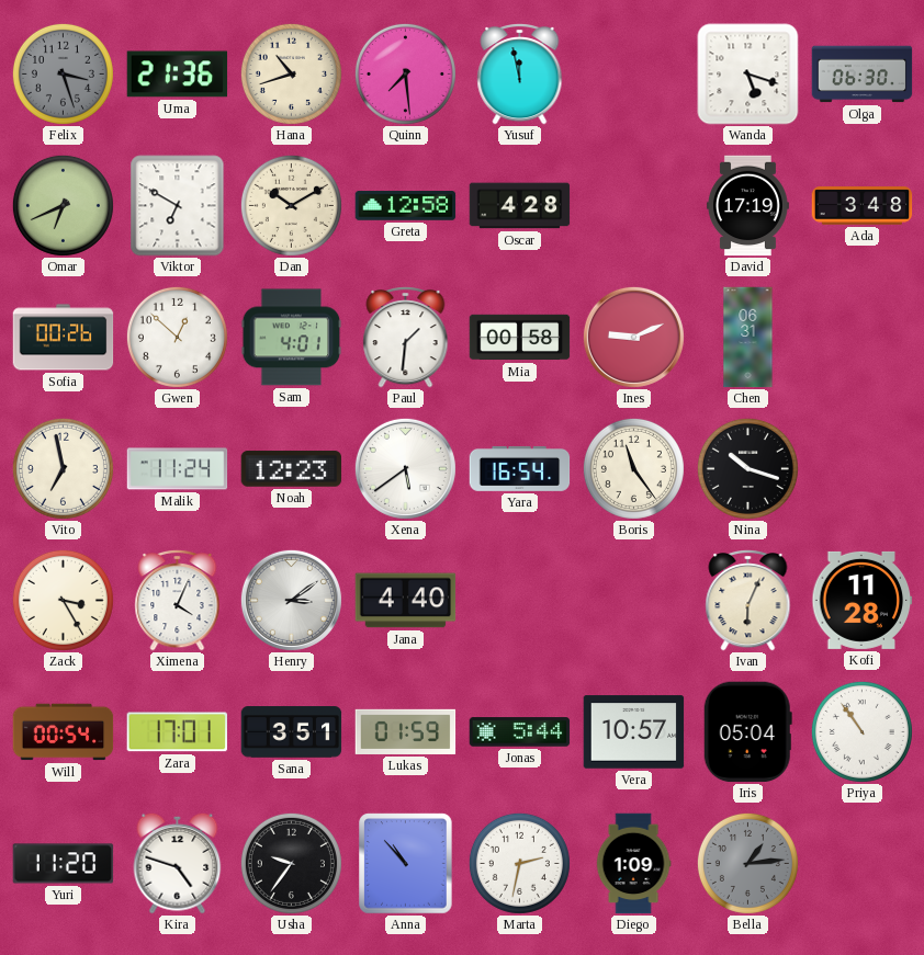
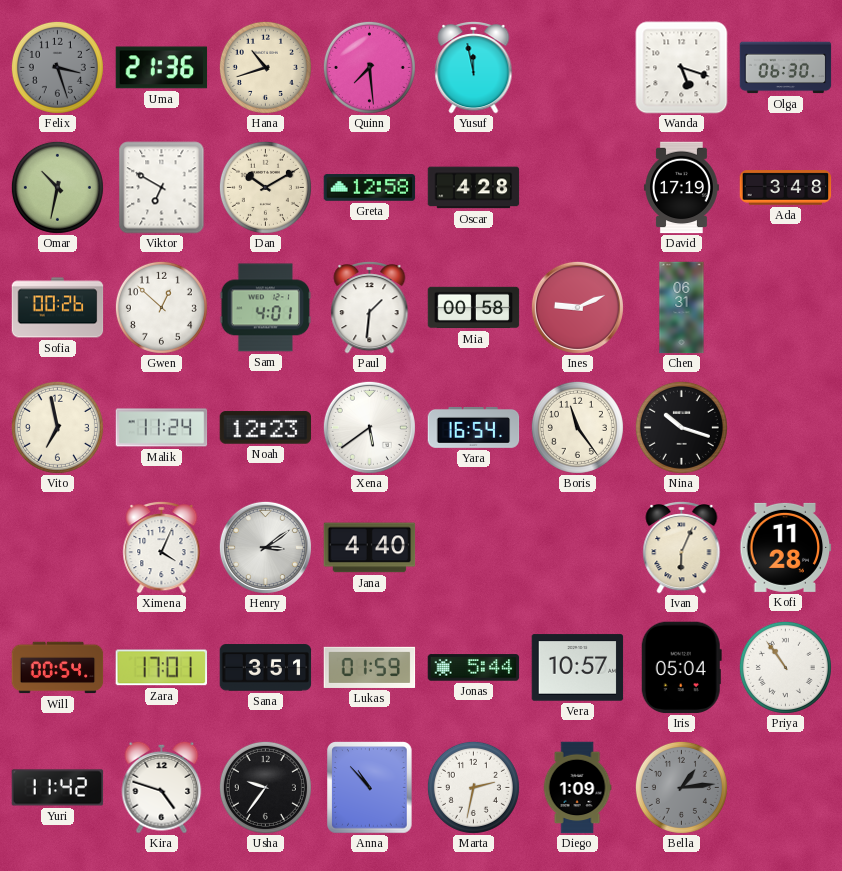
Omar: 6:41 -> 10:32 (57, 187)
Zack: 3:25 -> none (63, 600)
Yuri: 11:20 -> 11:42 (58, 788)
